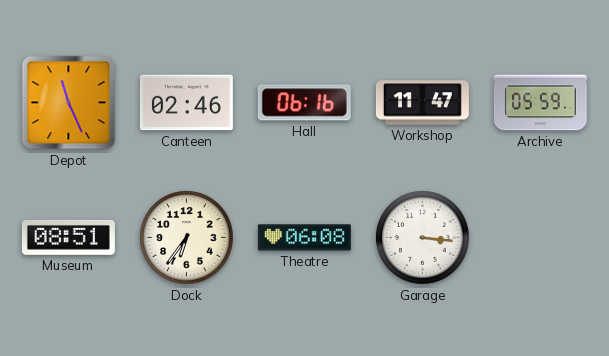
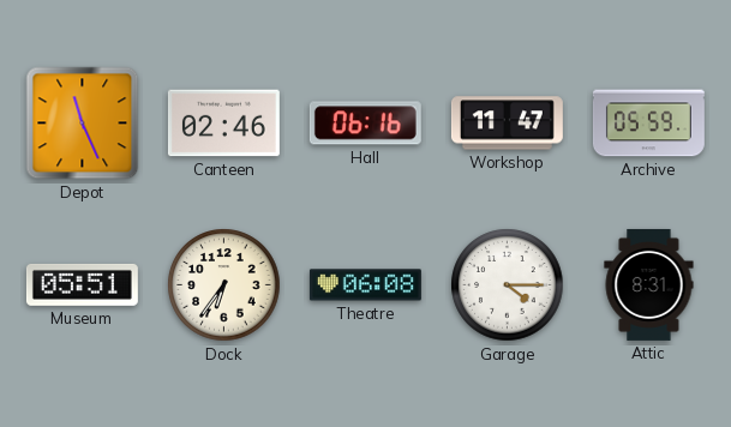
Museum: 08:51 -> 05:51 (82, 284)
Garage: 3:16 -> 4:15 (508, 285)
Attic: none -> 8:31 (649, 284)
